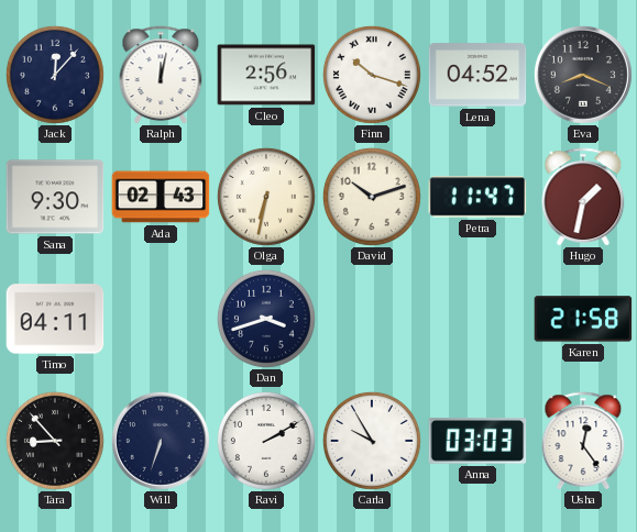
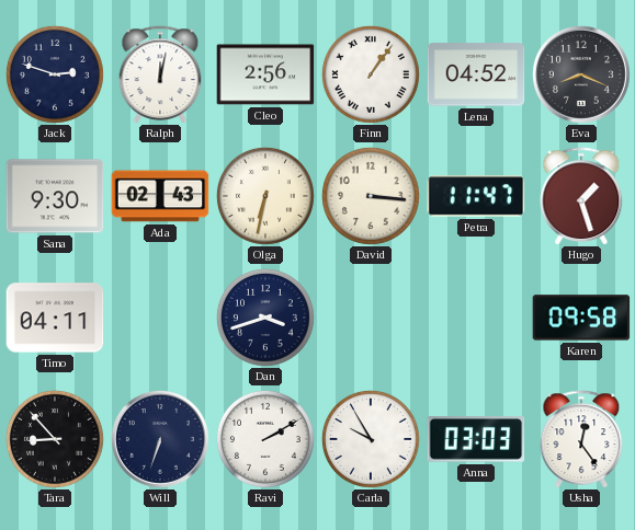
Jack: 12:07 -> 2:48 (55, 74)
Finn: 10:18 -> 1:06 (371, 74)
David: 10:12 -> 3:16 (371, 196)
Hugo: 1:32 -> 1:27 (581, 196)
Karen: 21:58 -> 09:58 (581, 318)
